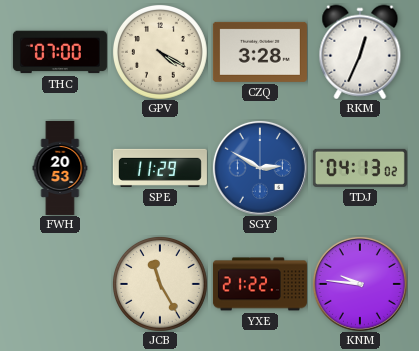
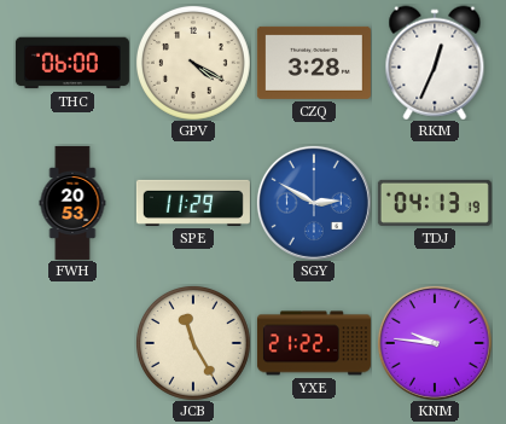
THC: 07:00 -> 06:00 (72, 63)
TDJ: 04:13:02 -> 04:13:19 (435, 203)
